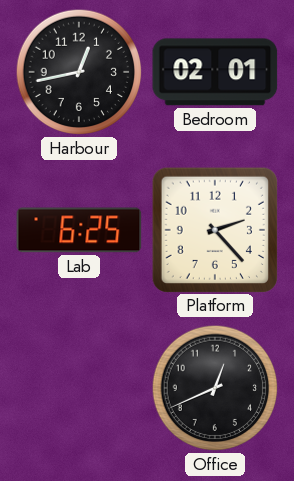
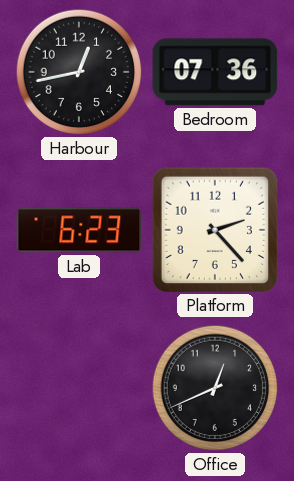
Bedroom: 02:01 -> 07:36 (215, 72)
Lab: 6:25 -> 6:23 (79, 230)
